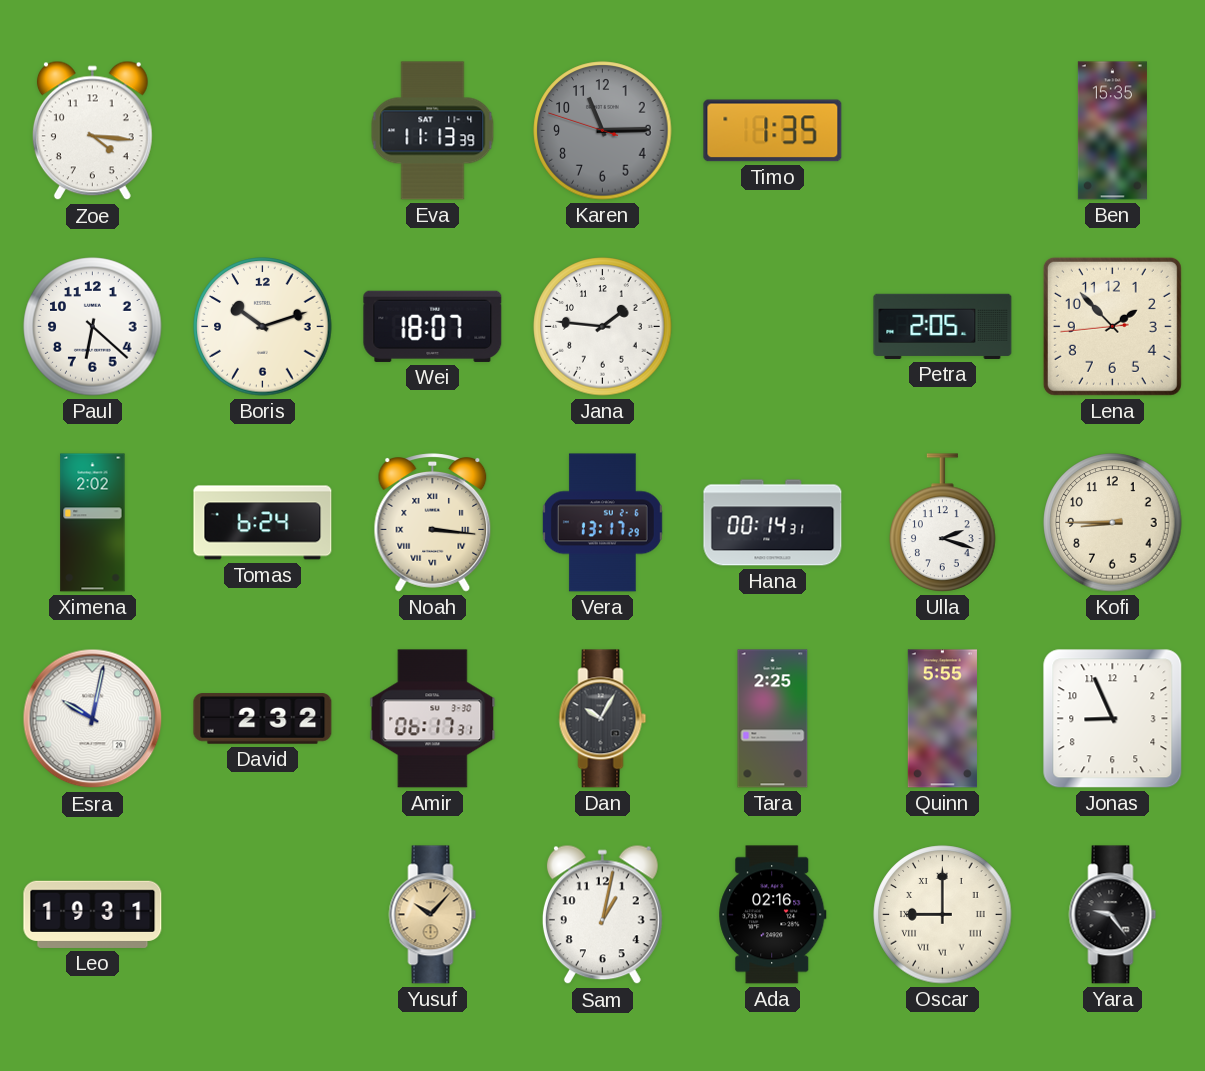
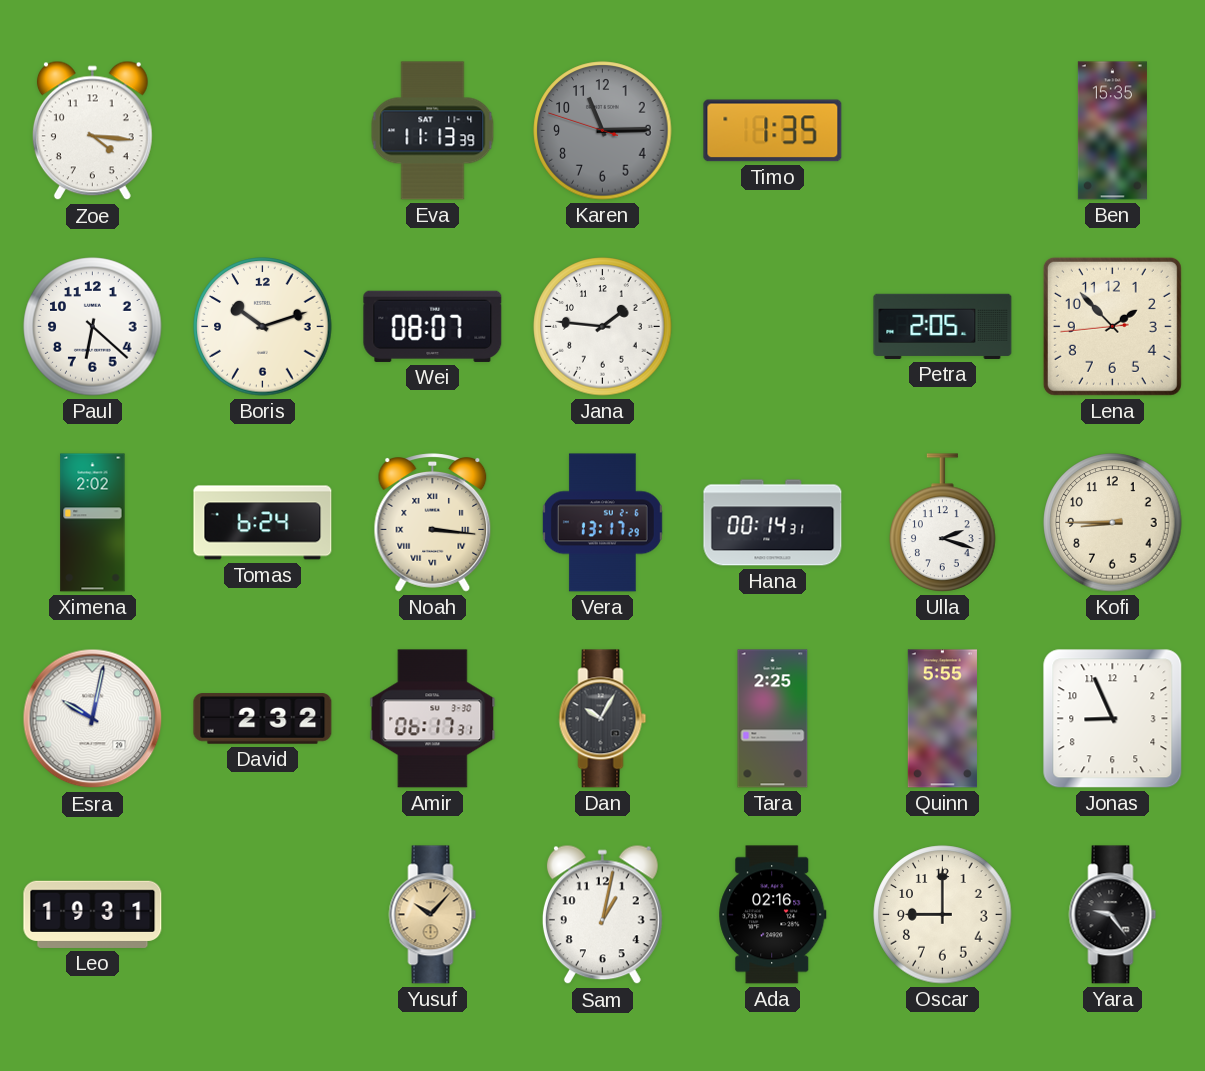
Wei: 18:07 -> 08:07 (433, 326)
Oscar numerals: Roman -> Arabic (943, 915)
